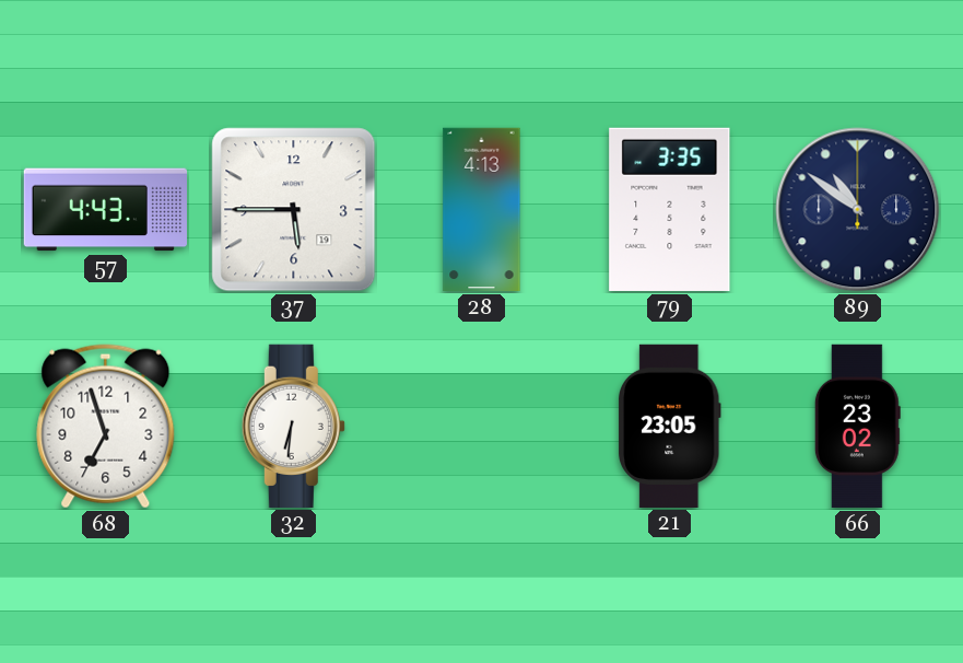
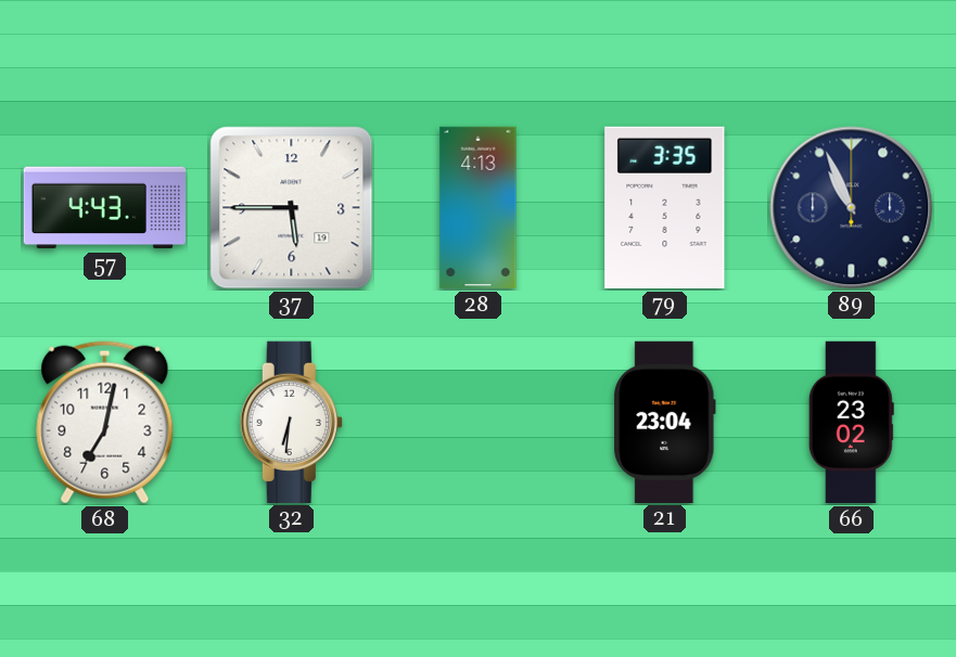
89: 10:51 -> 10:56 (852, 208)
68: 6:57 -> 7:02 (105, 423)
21: 23:05 -> 23:04 (665, 422)
